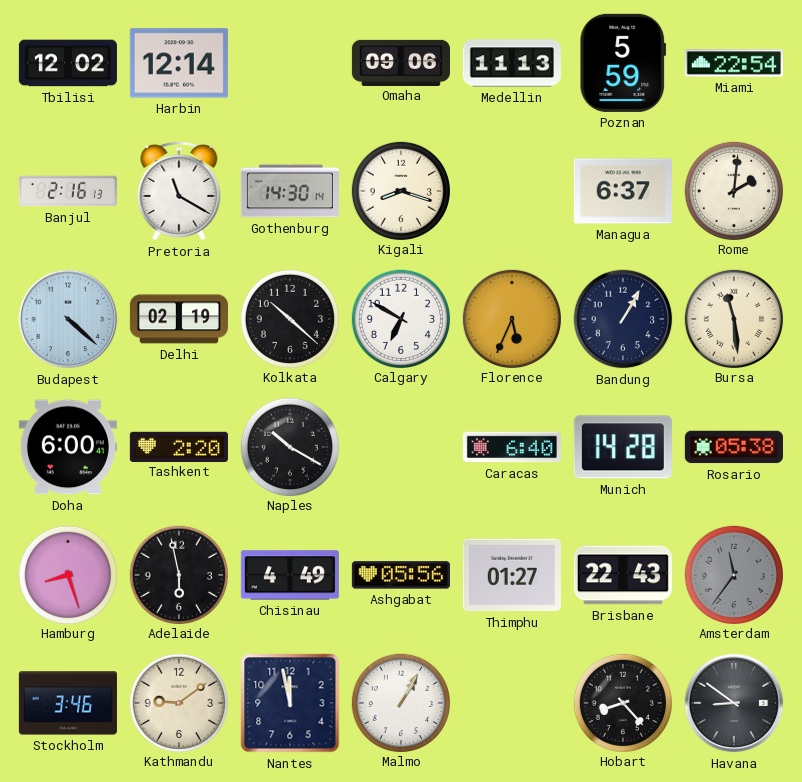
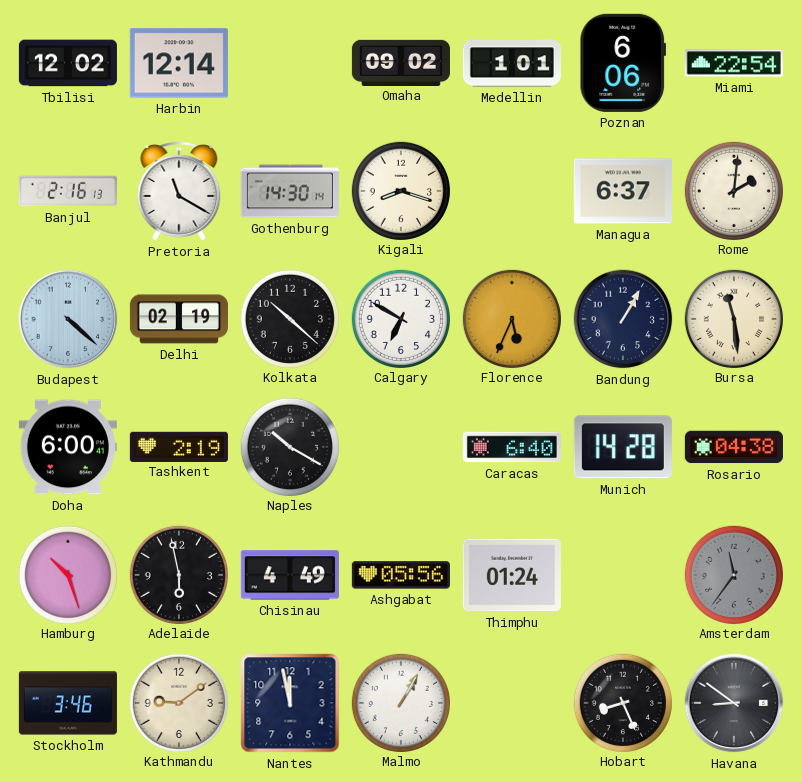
Omaha: 09:06 -> 09:02 (401, 62)
Medellin: 11:13 -> 1:01 (512, 63)
Poznan: 5:59 -> 6:06 (623, 63)
Tashkent: 2:20 -> 2:19 (179, 446)
Rosario: 05:38 -> 04:38 (734, 447)
Hamburg: 8:27 -> 10:27 (67, 574)
Thimphu: 01:27 -> 01:24 (512, 575)
Brisbane: 22:43 -> none (623, 575)
Hobart: 8:23 -> 8:26 (622, 702)
